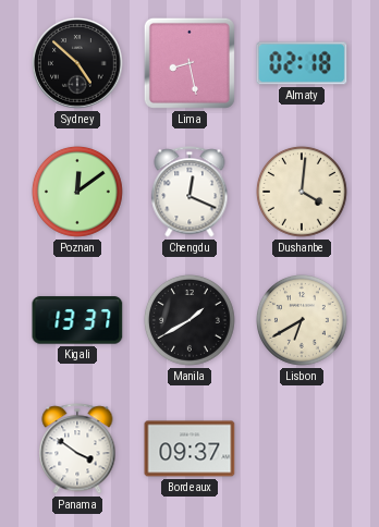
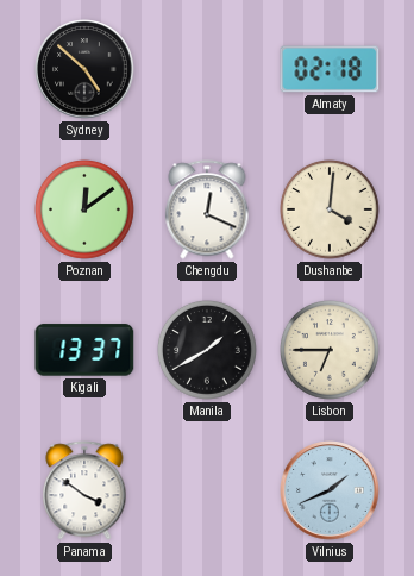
Lima: 8:28 -> none (189, 63)
Lisbon: 6:40 -> 6:45 (330, 350)
Bordeaux: 09:37 -> none (189, 449)
Vilnius: none -> 1:41 (330, 490)
